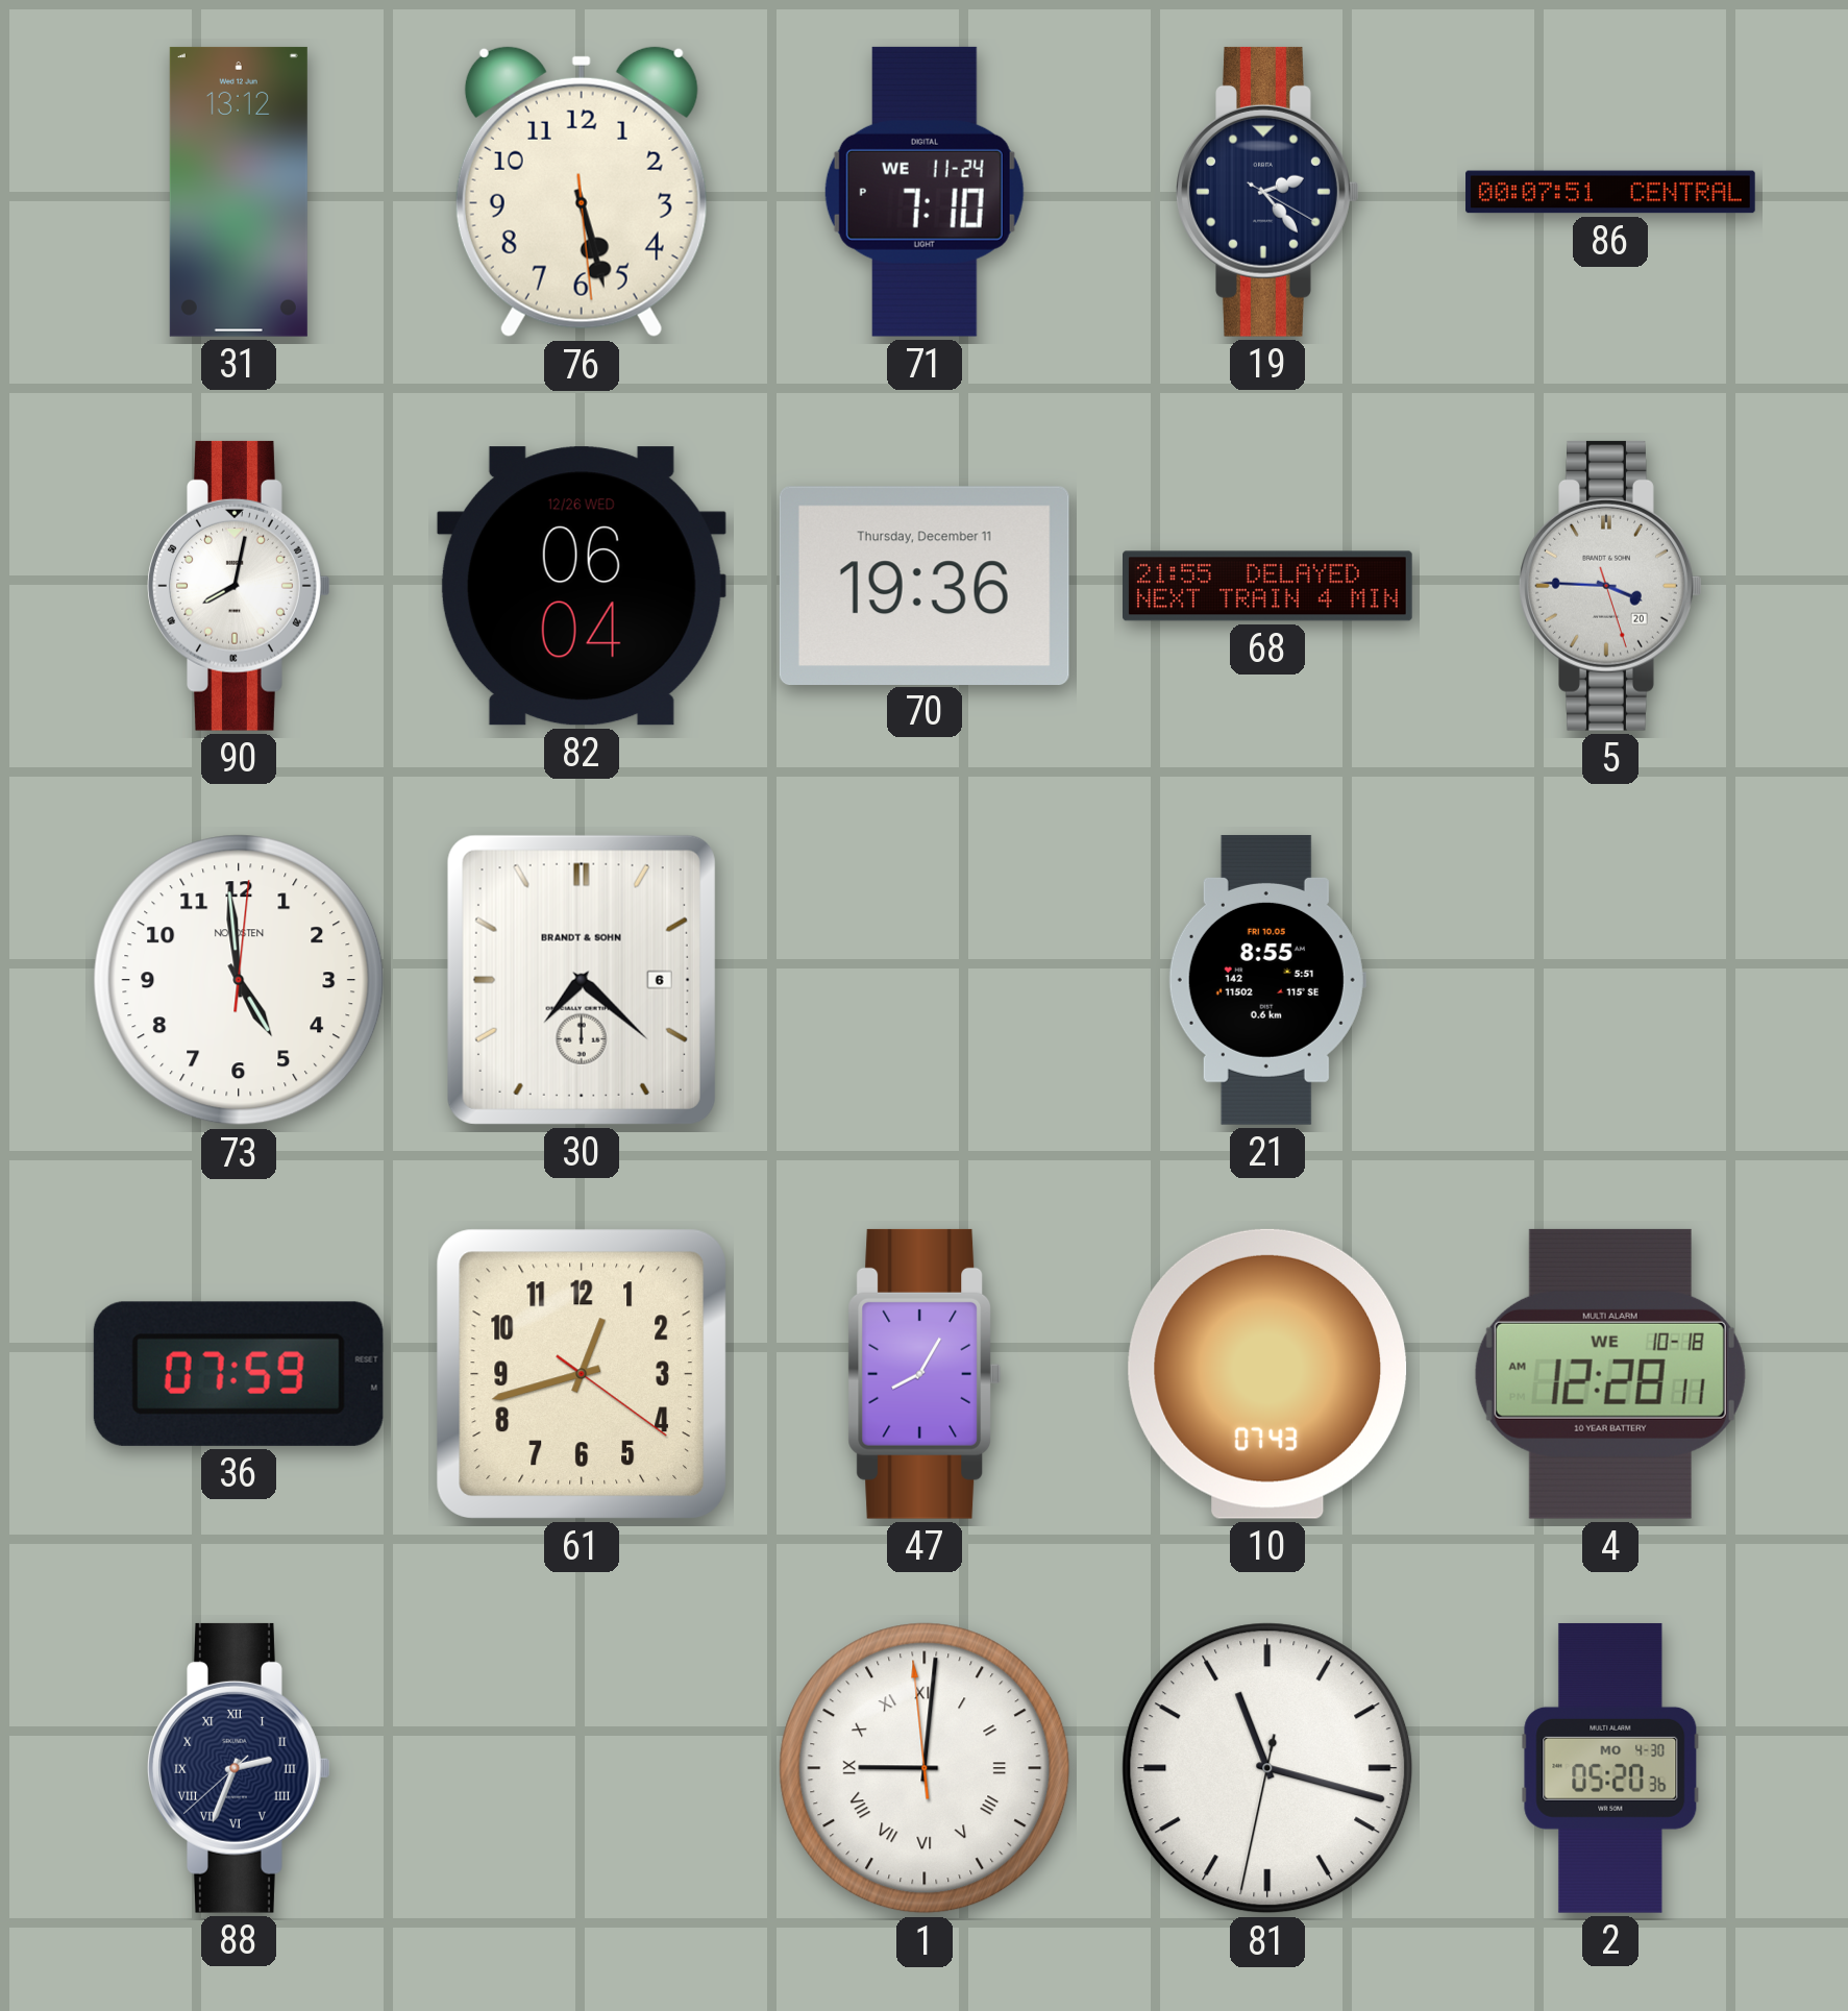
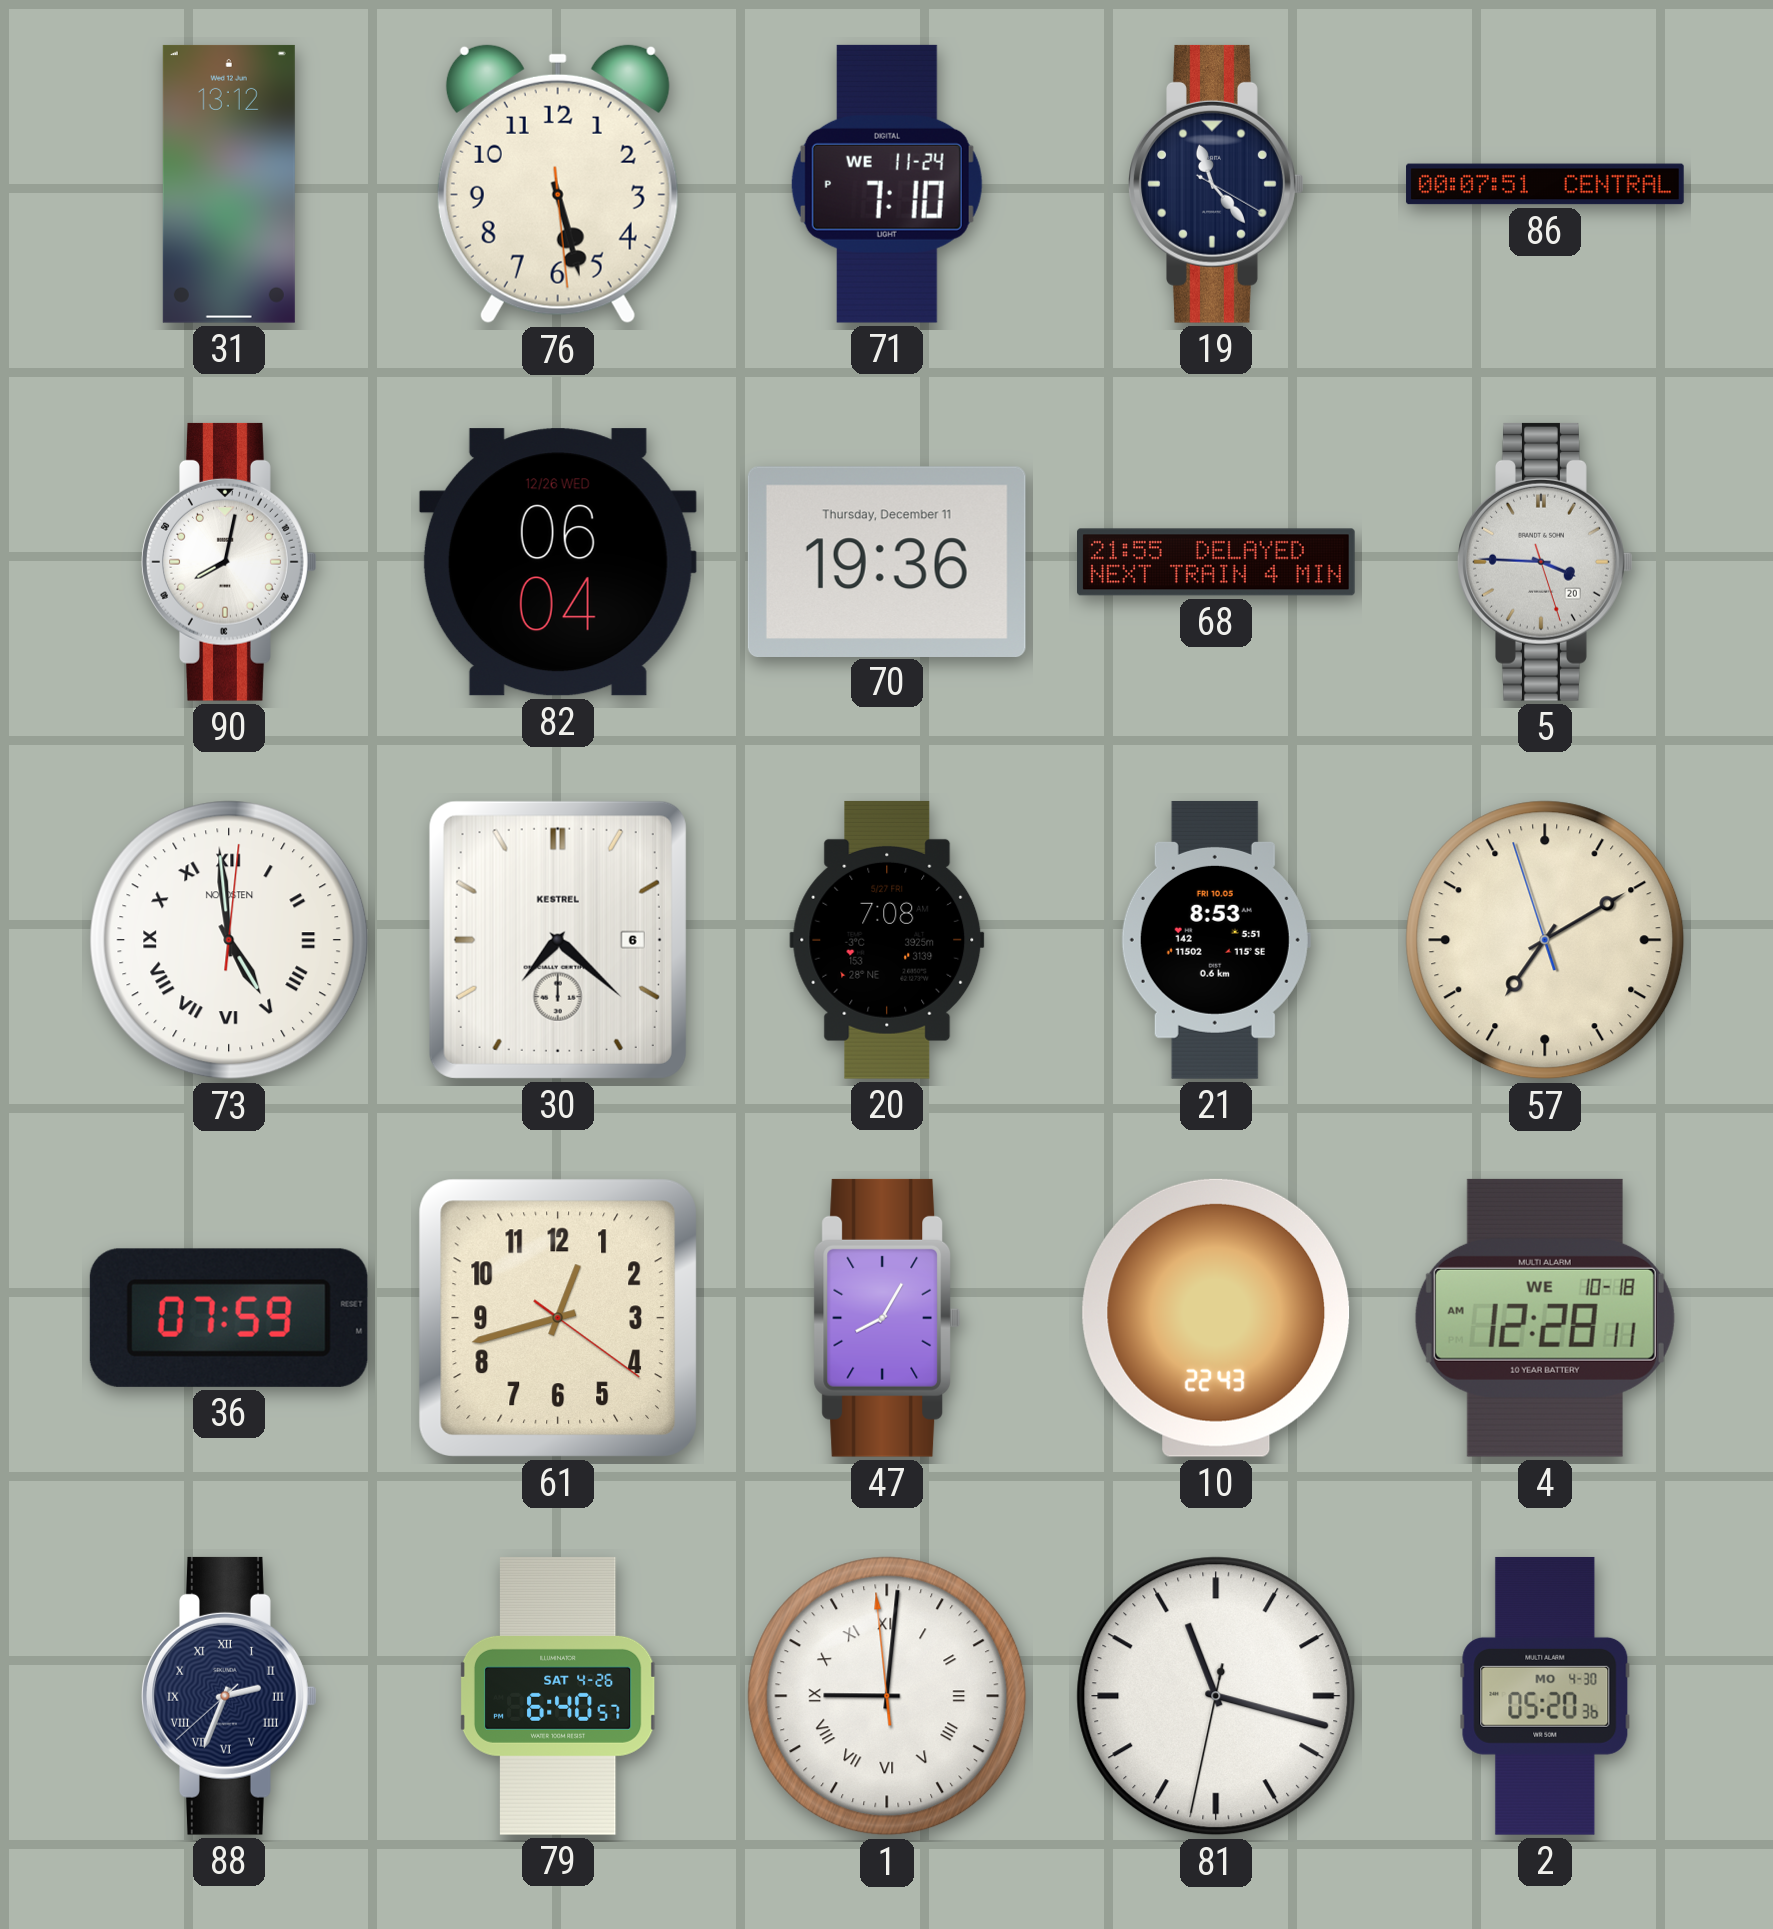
19: 2:23 -> 11:23 (1216, 184)
73 numerals: Arabic -> Roman (229, 940)
30 brand: BRANDT & SOHN -> KESTREL (558, 940)
20: none -> 7:08 (887, 940)
21: 8:55 -> 8:53 (1216, 940)
57: none -> 7:09 (1545, 940)
10: 07:43 -> 22:43 (1216, 1318)
79: none -> 6:40 (558, 1696)
